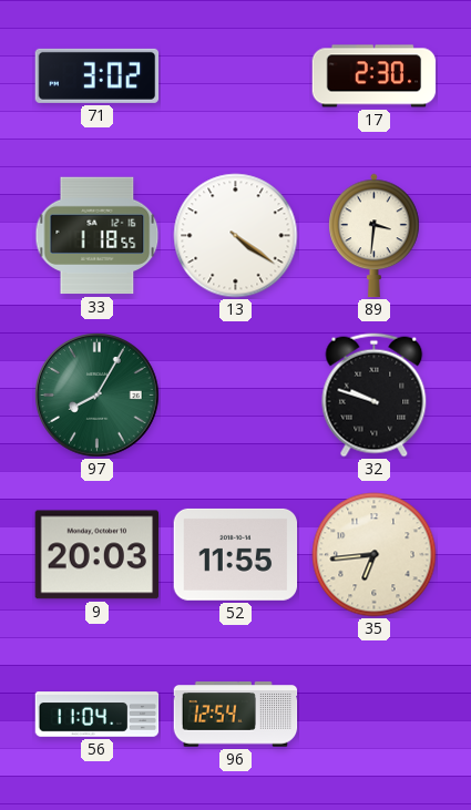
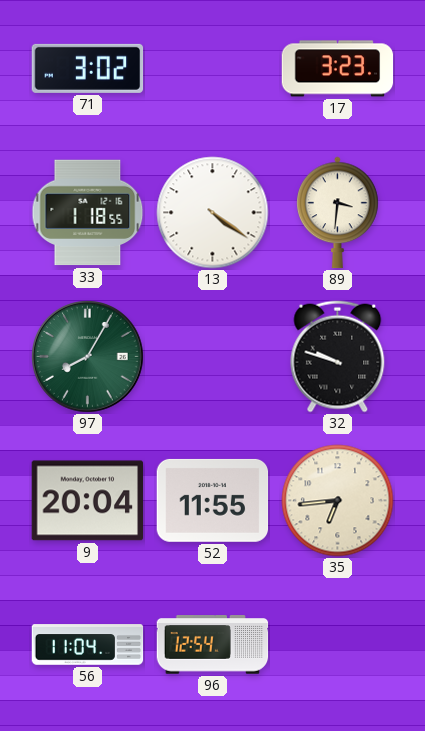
17: 2:30 -> 3:23 (338, 69)
9: 20:03 -> 20:04 (88, 501)
